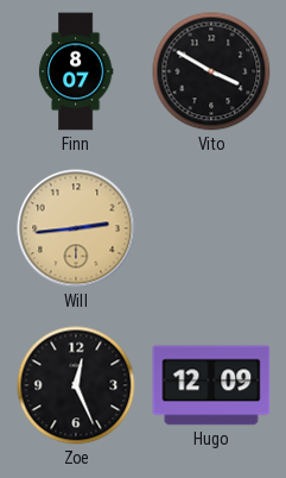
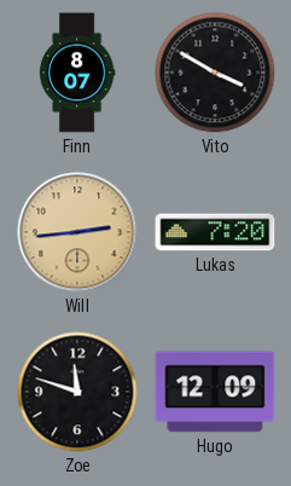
Lukas: none -> 7:20 (215, 232)
Zoe: 12:26 -> 11:48 (77, 392)
